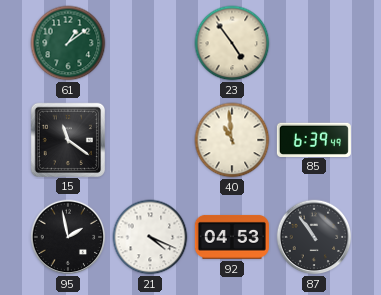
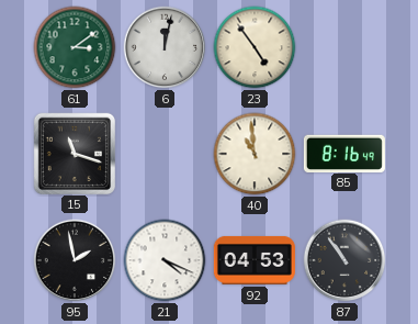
61: 1:09 -> 3:09 (75, 47)
6: none -> 12:02 (165, 47)
15: 11:21 -> 11:18 (74, 153)
85: 6:39 -> 8:16 (344, 153)
